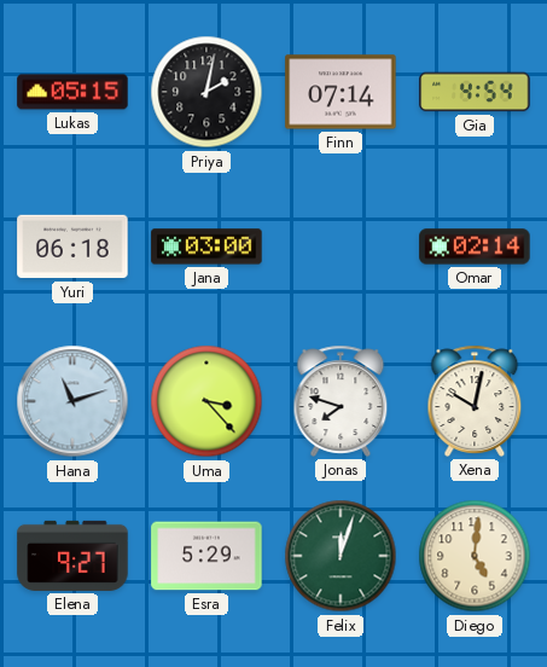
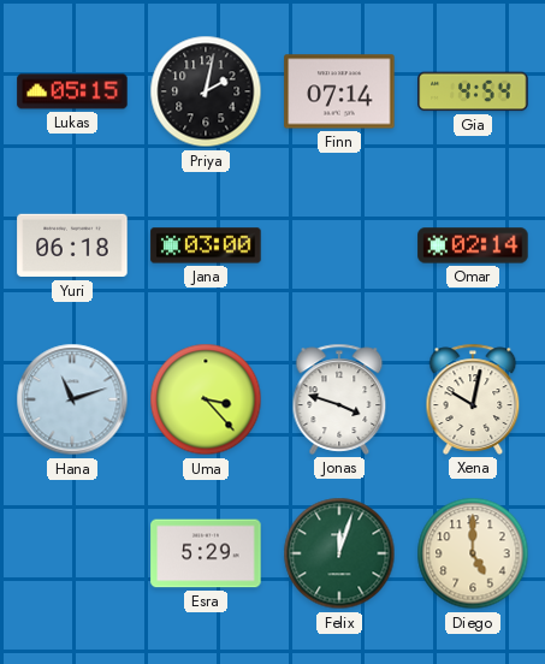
Jonas: 7:48 -> 3:48 (339, 399)
Elena: 9:27 -> none (72, 556)
Diego: 5:01 -> 5:00 (473, 553)
